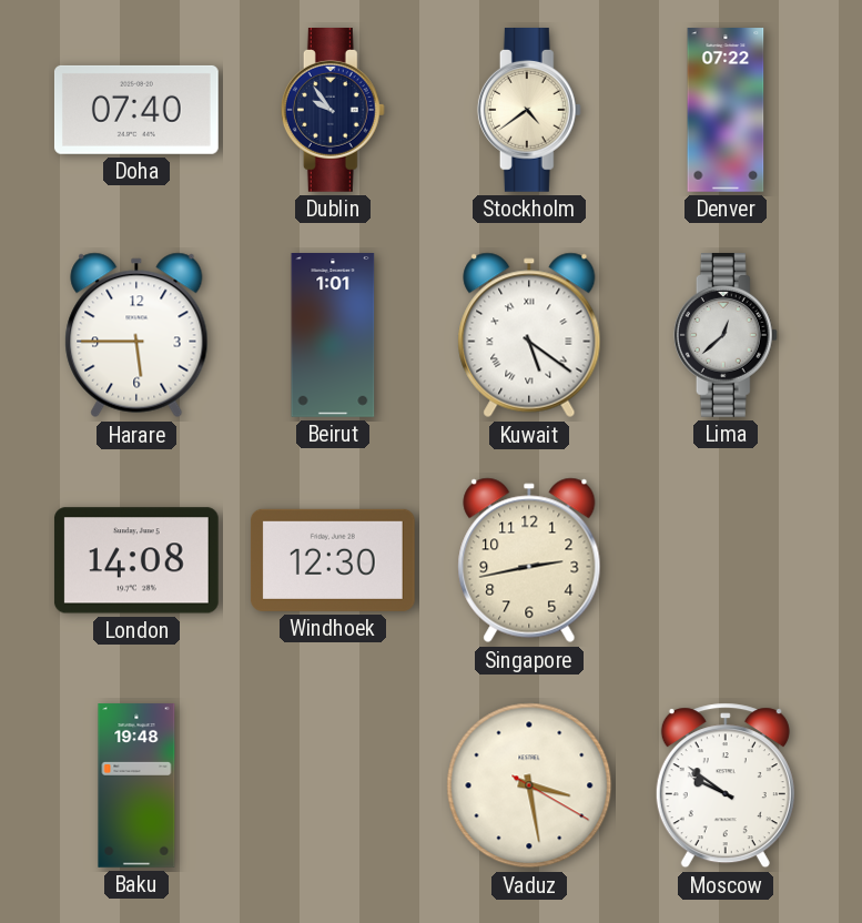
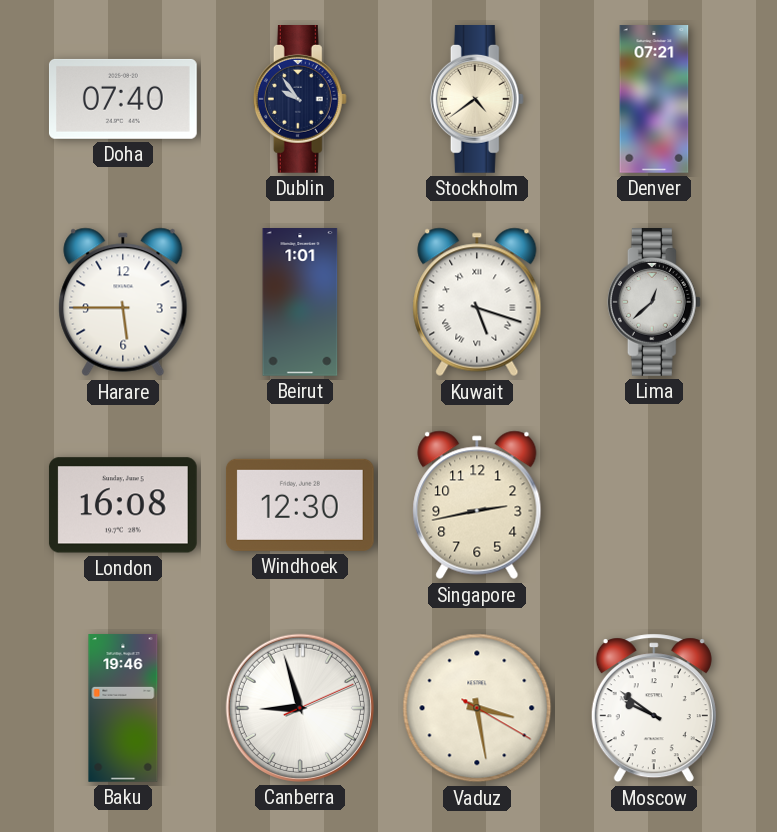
Denver: 07:22 -> 07:21 (654, 99)
Kuwait: 5:21 -> 5:18 (477, 302)
London: 14:08 -> 16:08 (123, 505)
Baku: 19:48 -> 19:46 (123, 708)
Canberra: none -> 8:57 (300, 708)
